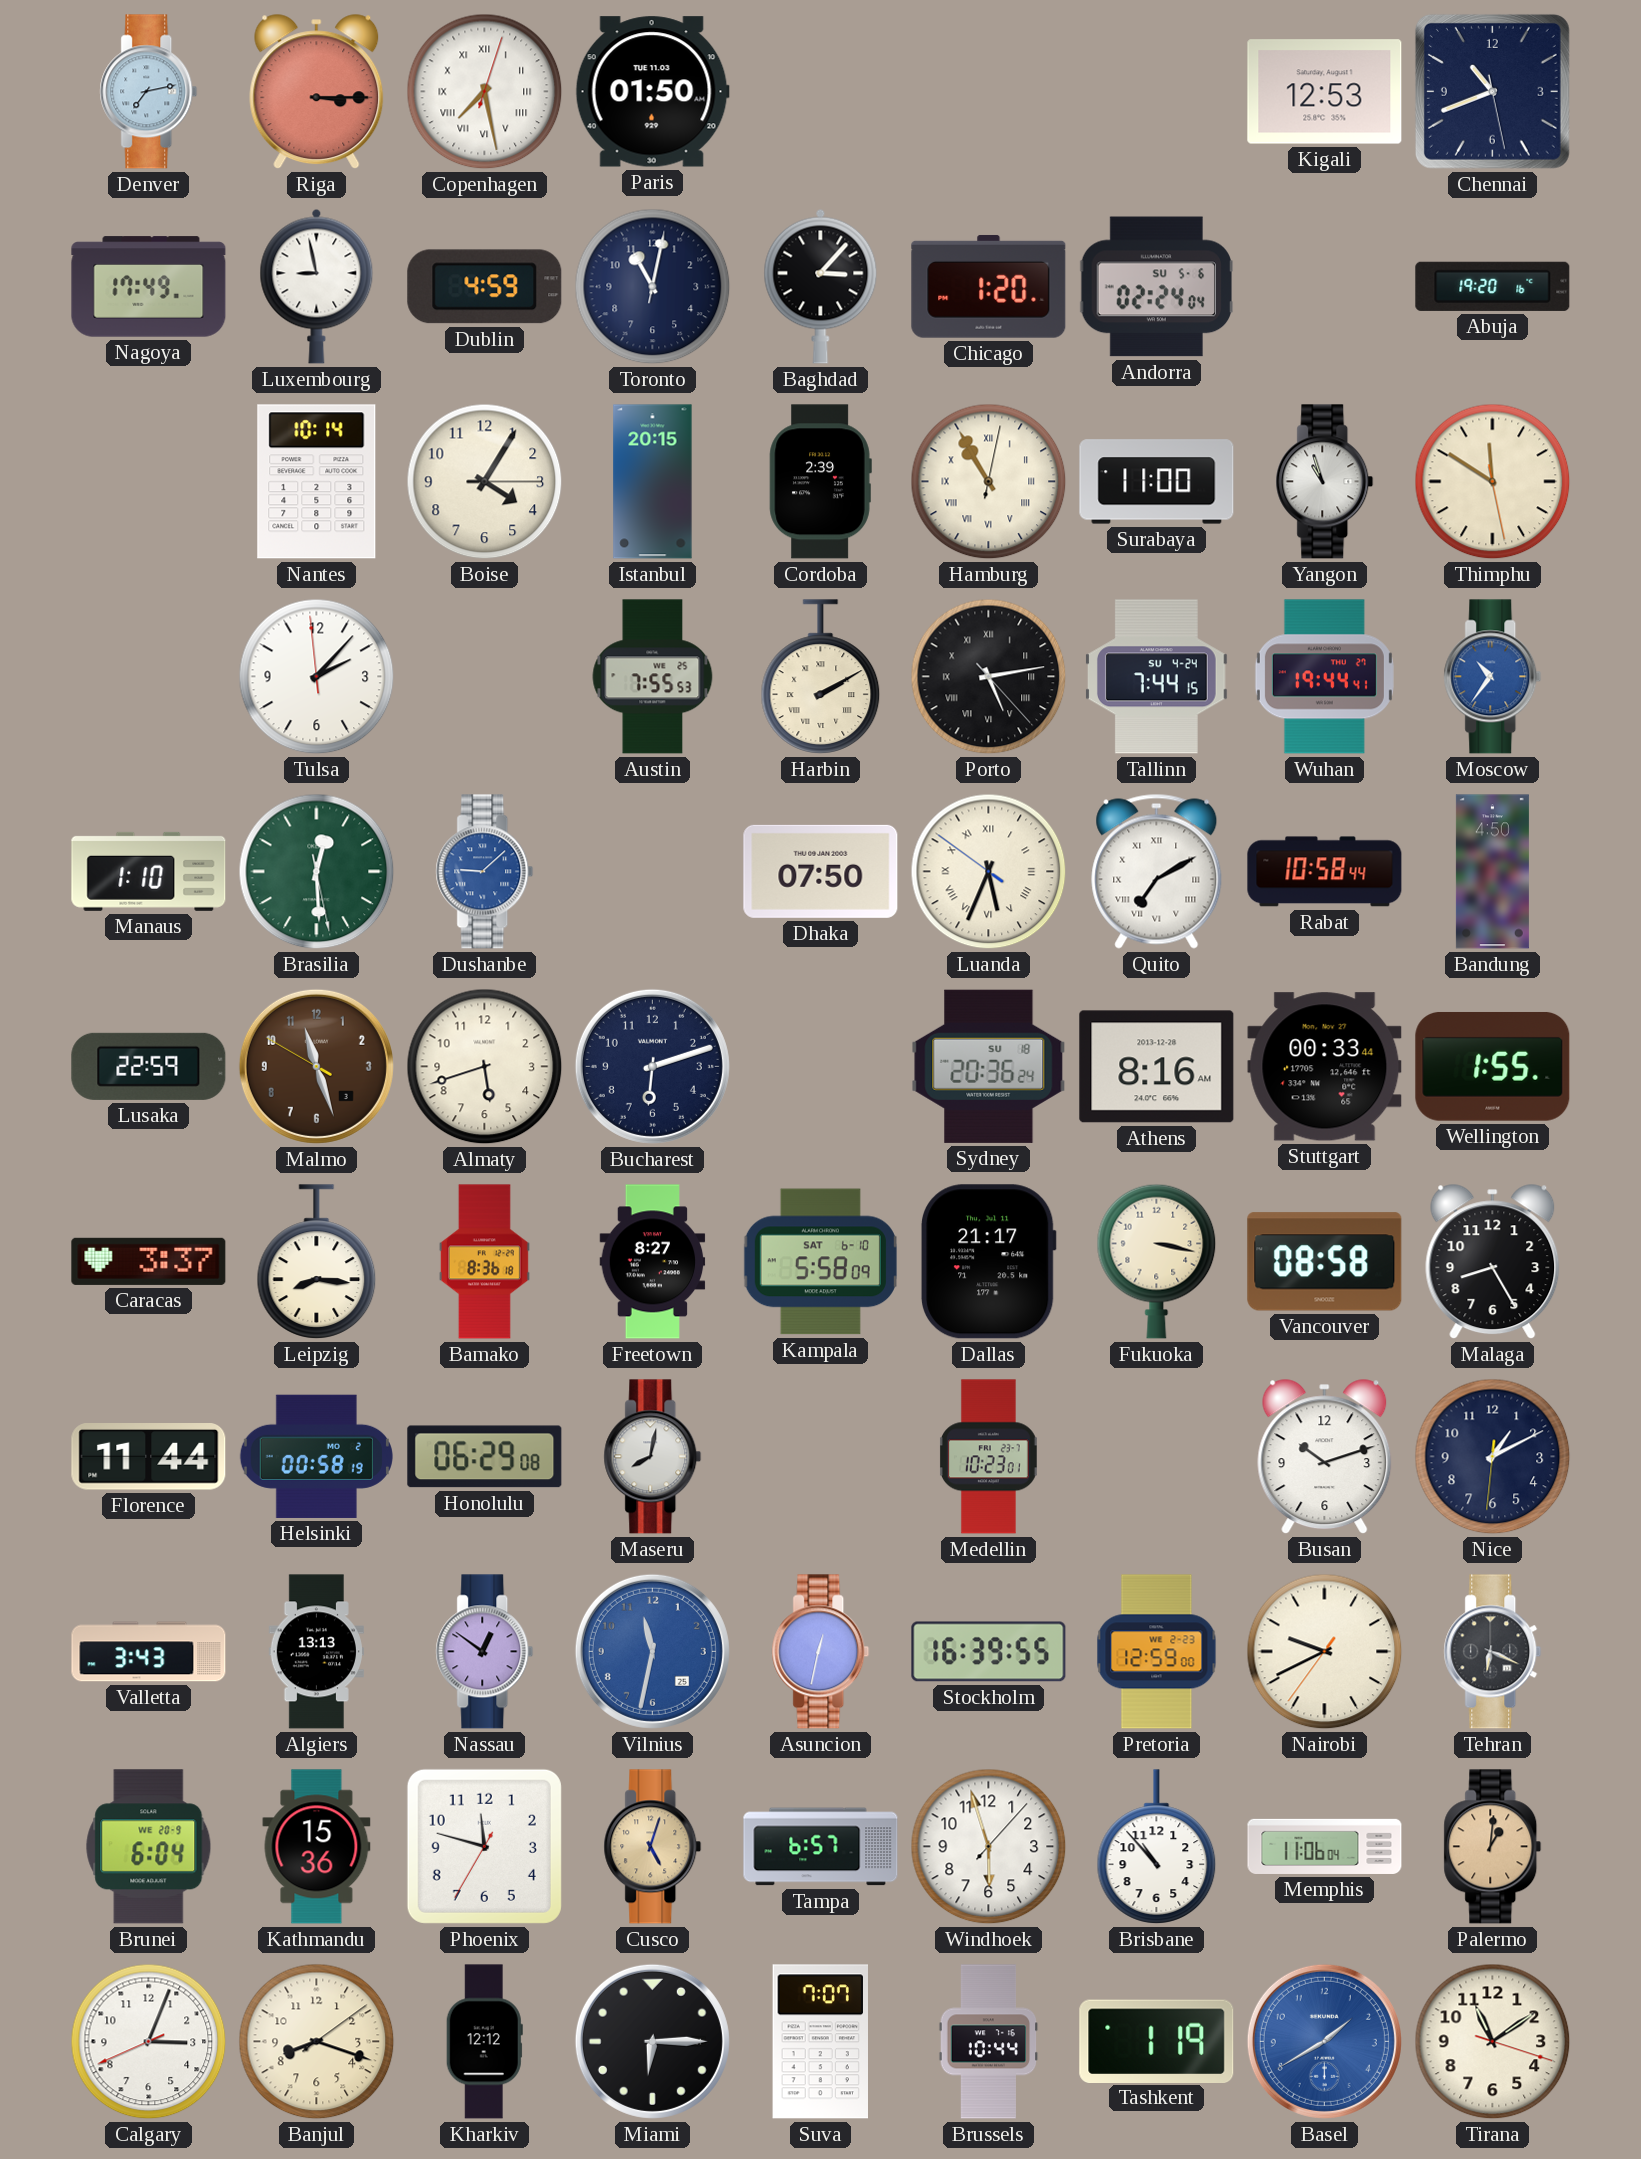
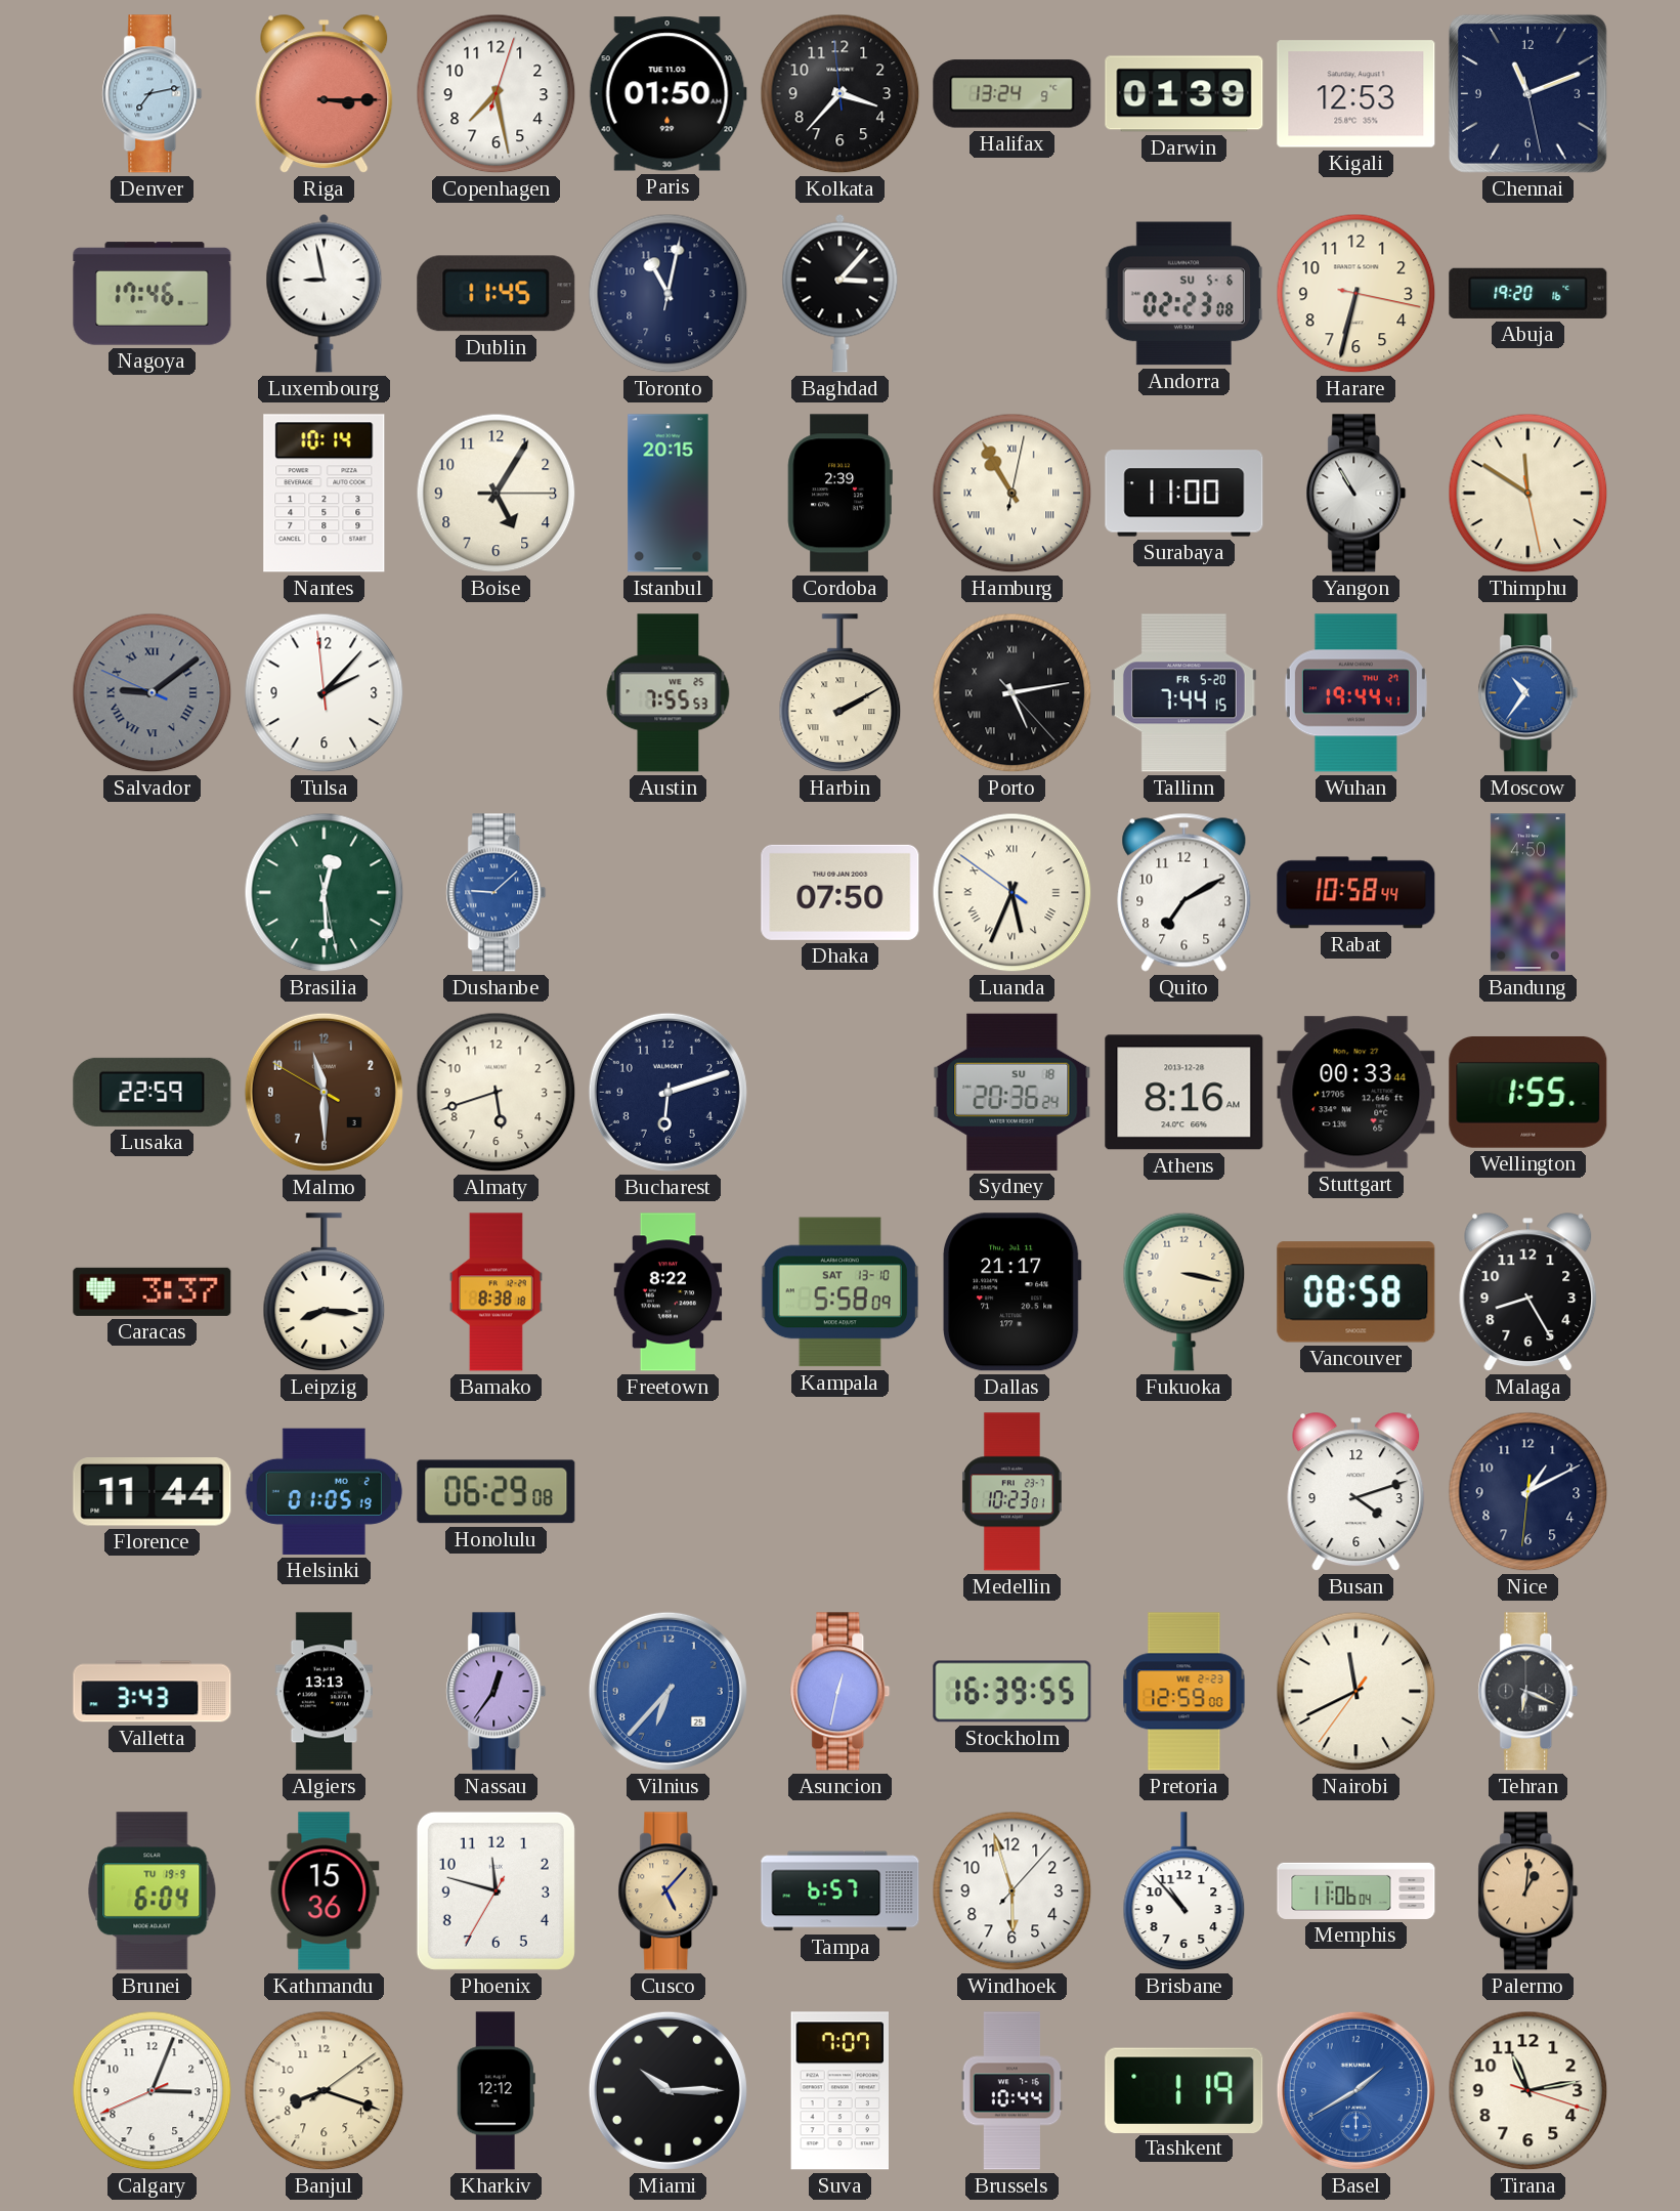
Copenhagen numerals: Roman -> Arabic (497, 94)
Kolkata: none -> 3:36 (841, 94)
Halifax: none -> 13:24 (1013, 94)
Darwin: none -> 01:39 (1184, 94)
Chennai: 10:41 -> 11:11 (1527, 93)
Nagoya: 17:49 -> 17:46 (153, 294)
Dublin: 4:59 -> 11:45 (497, 294)
Chicago: 1:20 -> none (989, 286)
Andorra: 02:24 -> 02:23 (1183, 294)
Harare: none -> 6:32 (1356, 294)
Boise: 4:05 -> 5:05 (497, 494)
Yangon: 10:57 -> 10:55 (1356, 494)
Salvador: none -> 9:08 (153, 693)
Tallinn date: SU 4-24 -> FR 5-20 (1183, 693)
Manaus: 1:10 -> none (149, 871)
Quito numerals: Roman -> Arabic (1184, 892)
Malmo: 11:26 -> 11:29 (324, 1092)
Bamako: 8:36 -> 8:38 (496, 1292)
Freetown: 8:27 -> 8:22 (669, 1292)
Kampala date: SAT 6-10 -> SAT 13-10 (839, 1292)
Helsinki: 00:58 -> 01:05 (324, 1491)
Maseru: 8:02 -> none (653, 1457)
Busan: 10:12 -> 4:12 (1356, 1492)
Nassau: 12:51 -> 12:36 (497, 1692)
Vilnius: 11:32 -> 6:37 (667, 1691)
Nairobi: 9:40 -> 11:40 (1356, 1692)
Brunei date: WE 20-9 -> TU 19-9 (153, 1891)
Cusco: 5:03 -> 5:07 (669, 1891)
Miami: 6:15 -> 10:15 (667, 2090)
Tirana: 11:09 -> 11:13 (1528, 2091)
